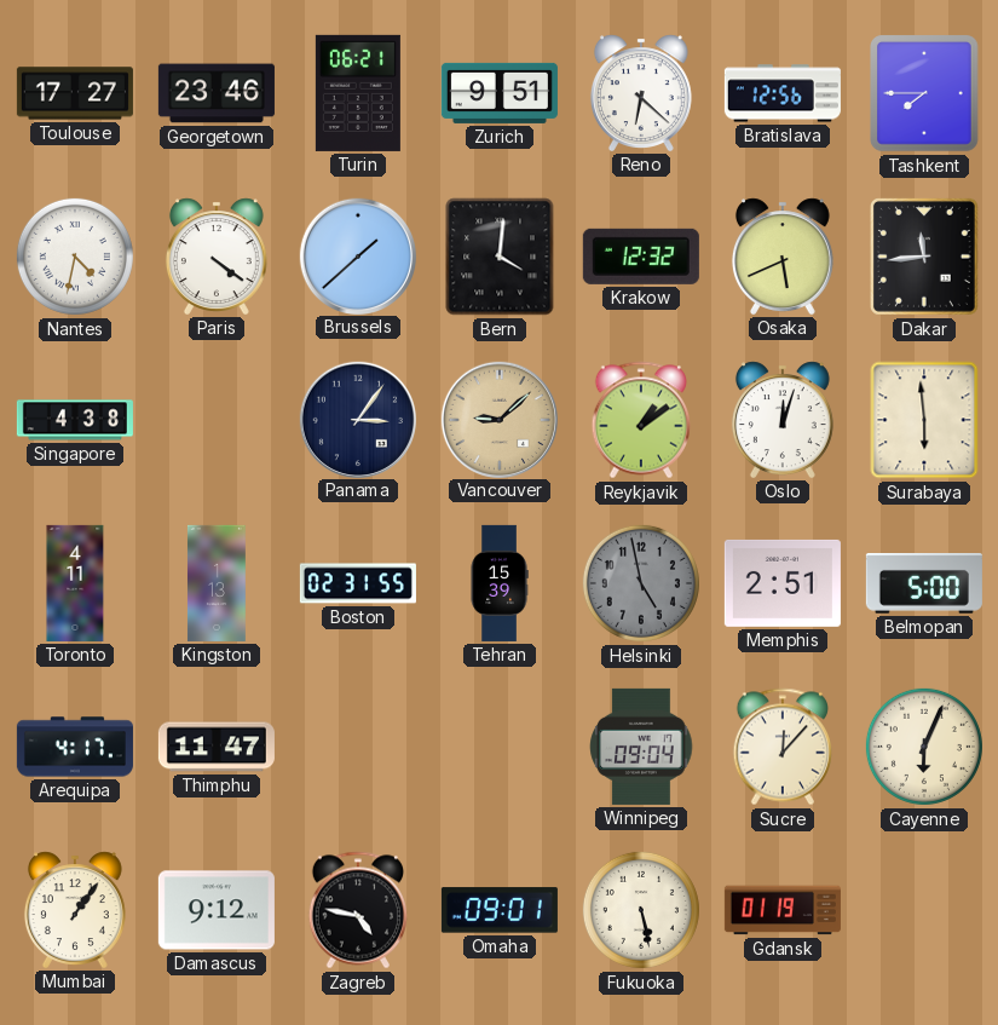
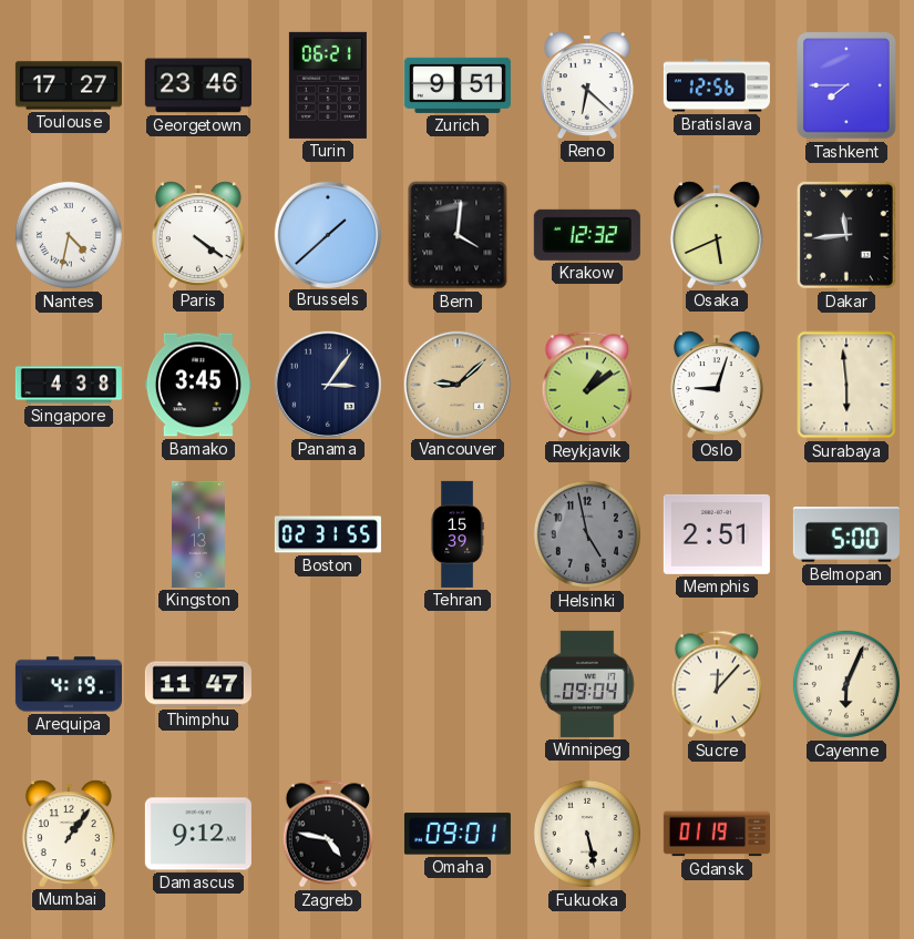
Bamako: none -> 3:45 (198, 385)
Oslo: 12:03 -> 9:03 (717, 385)
Toronto: 4:11 -> none (75, 583)
Arequipa: 4:17 -> 4:19 (69, 684)
